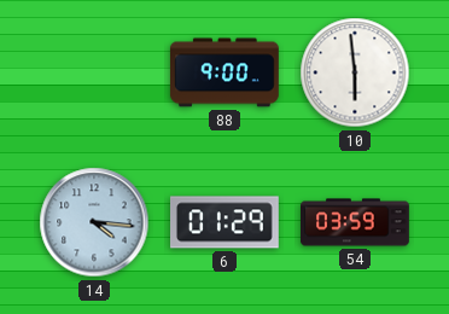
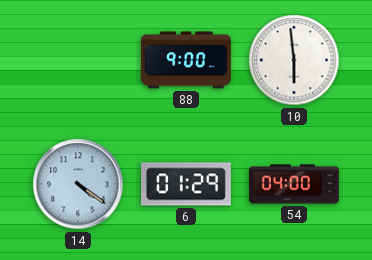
14: 4:16 -> 4:21 (78, 184)
54: 03:59 -> 04:00 (295, 184)
